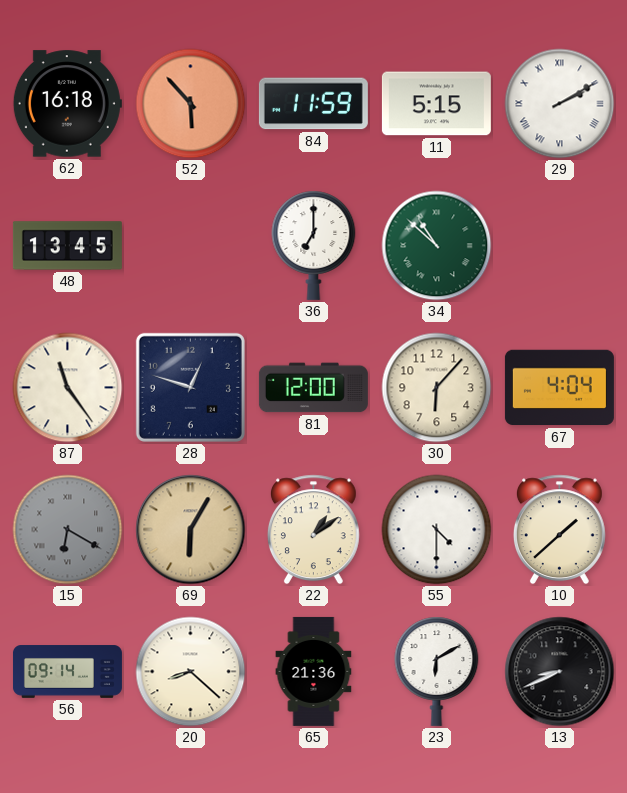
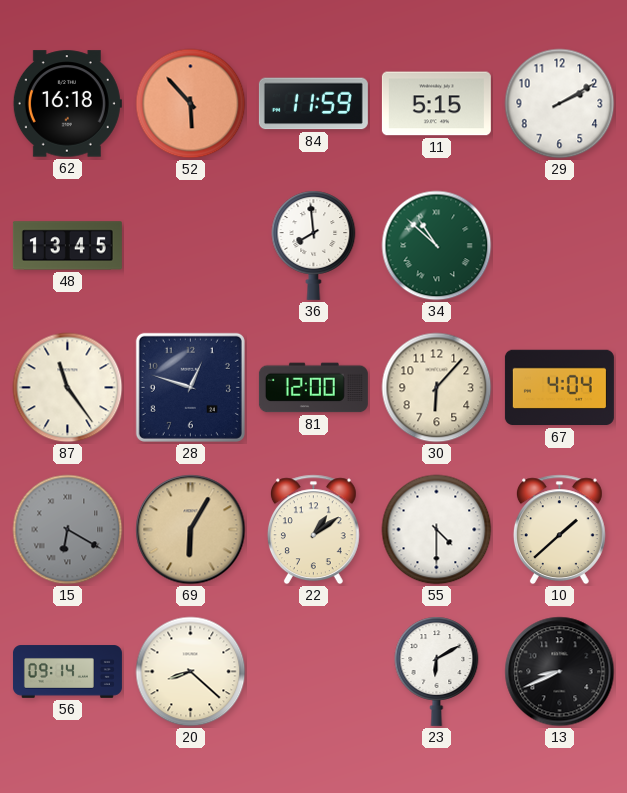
29 numerals: Roman -> Arabic (560, 104)
36: 7:00 -> 7:59 (314, 245)
65: 21:36 -> none (314, 671)
